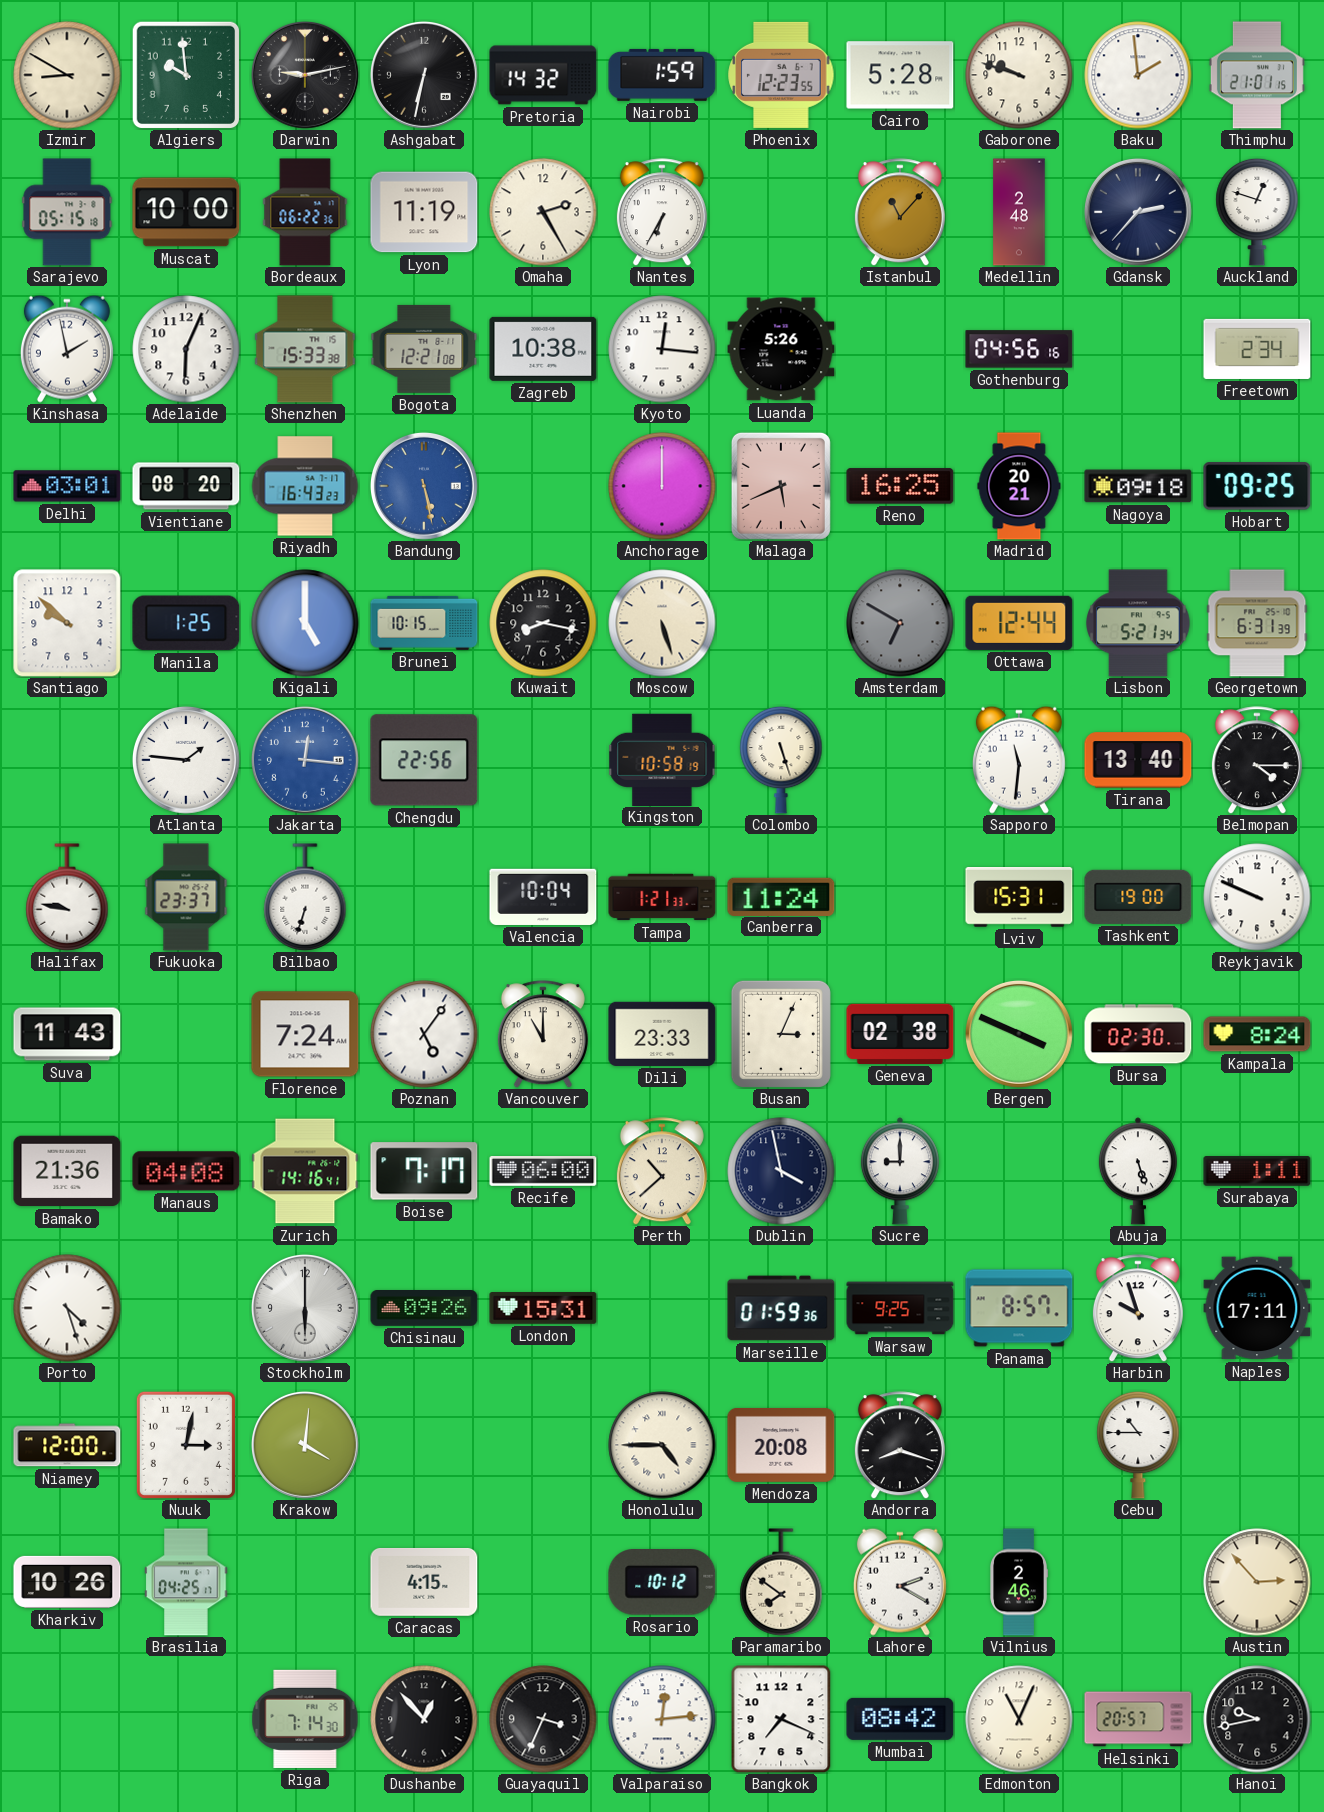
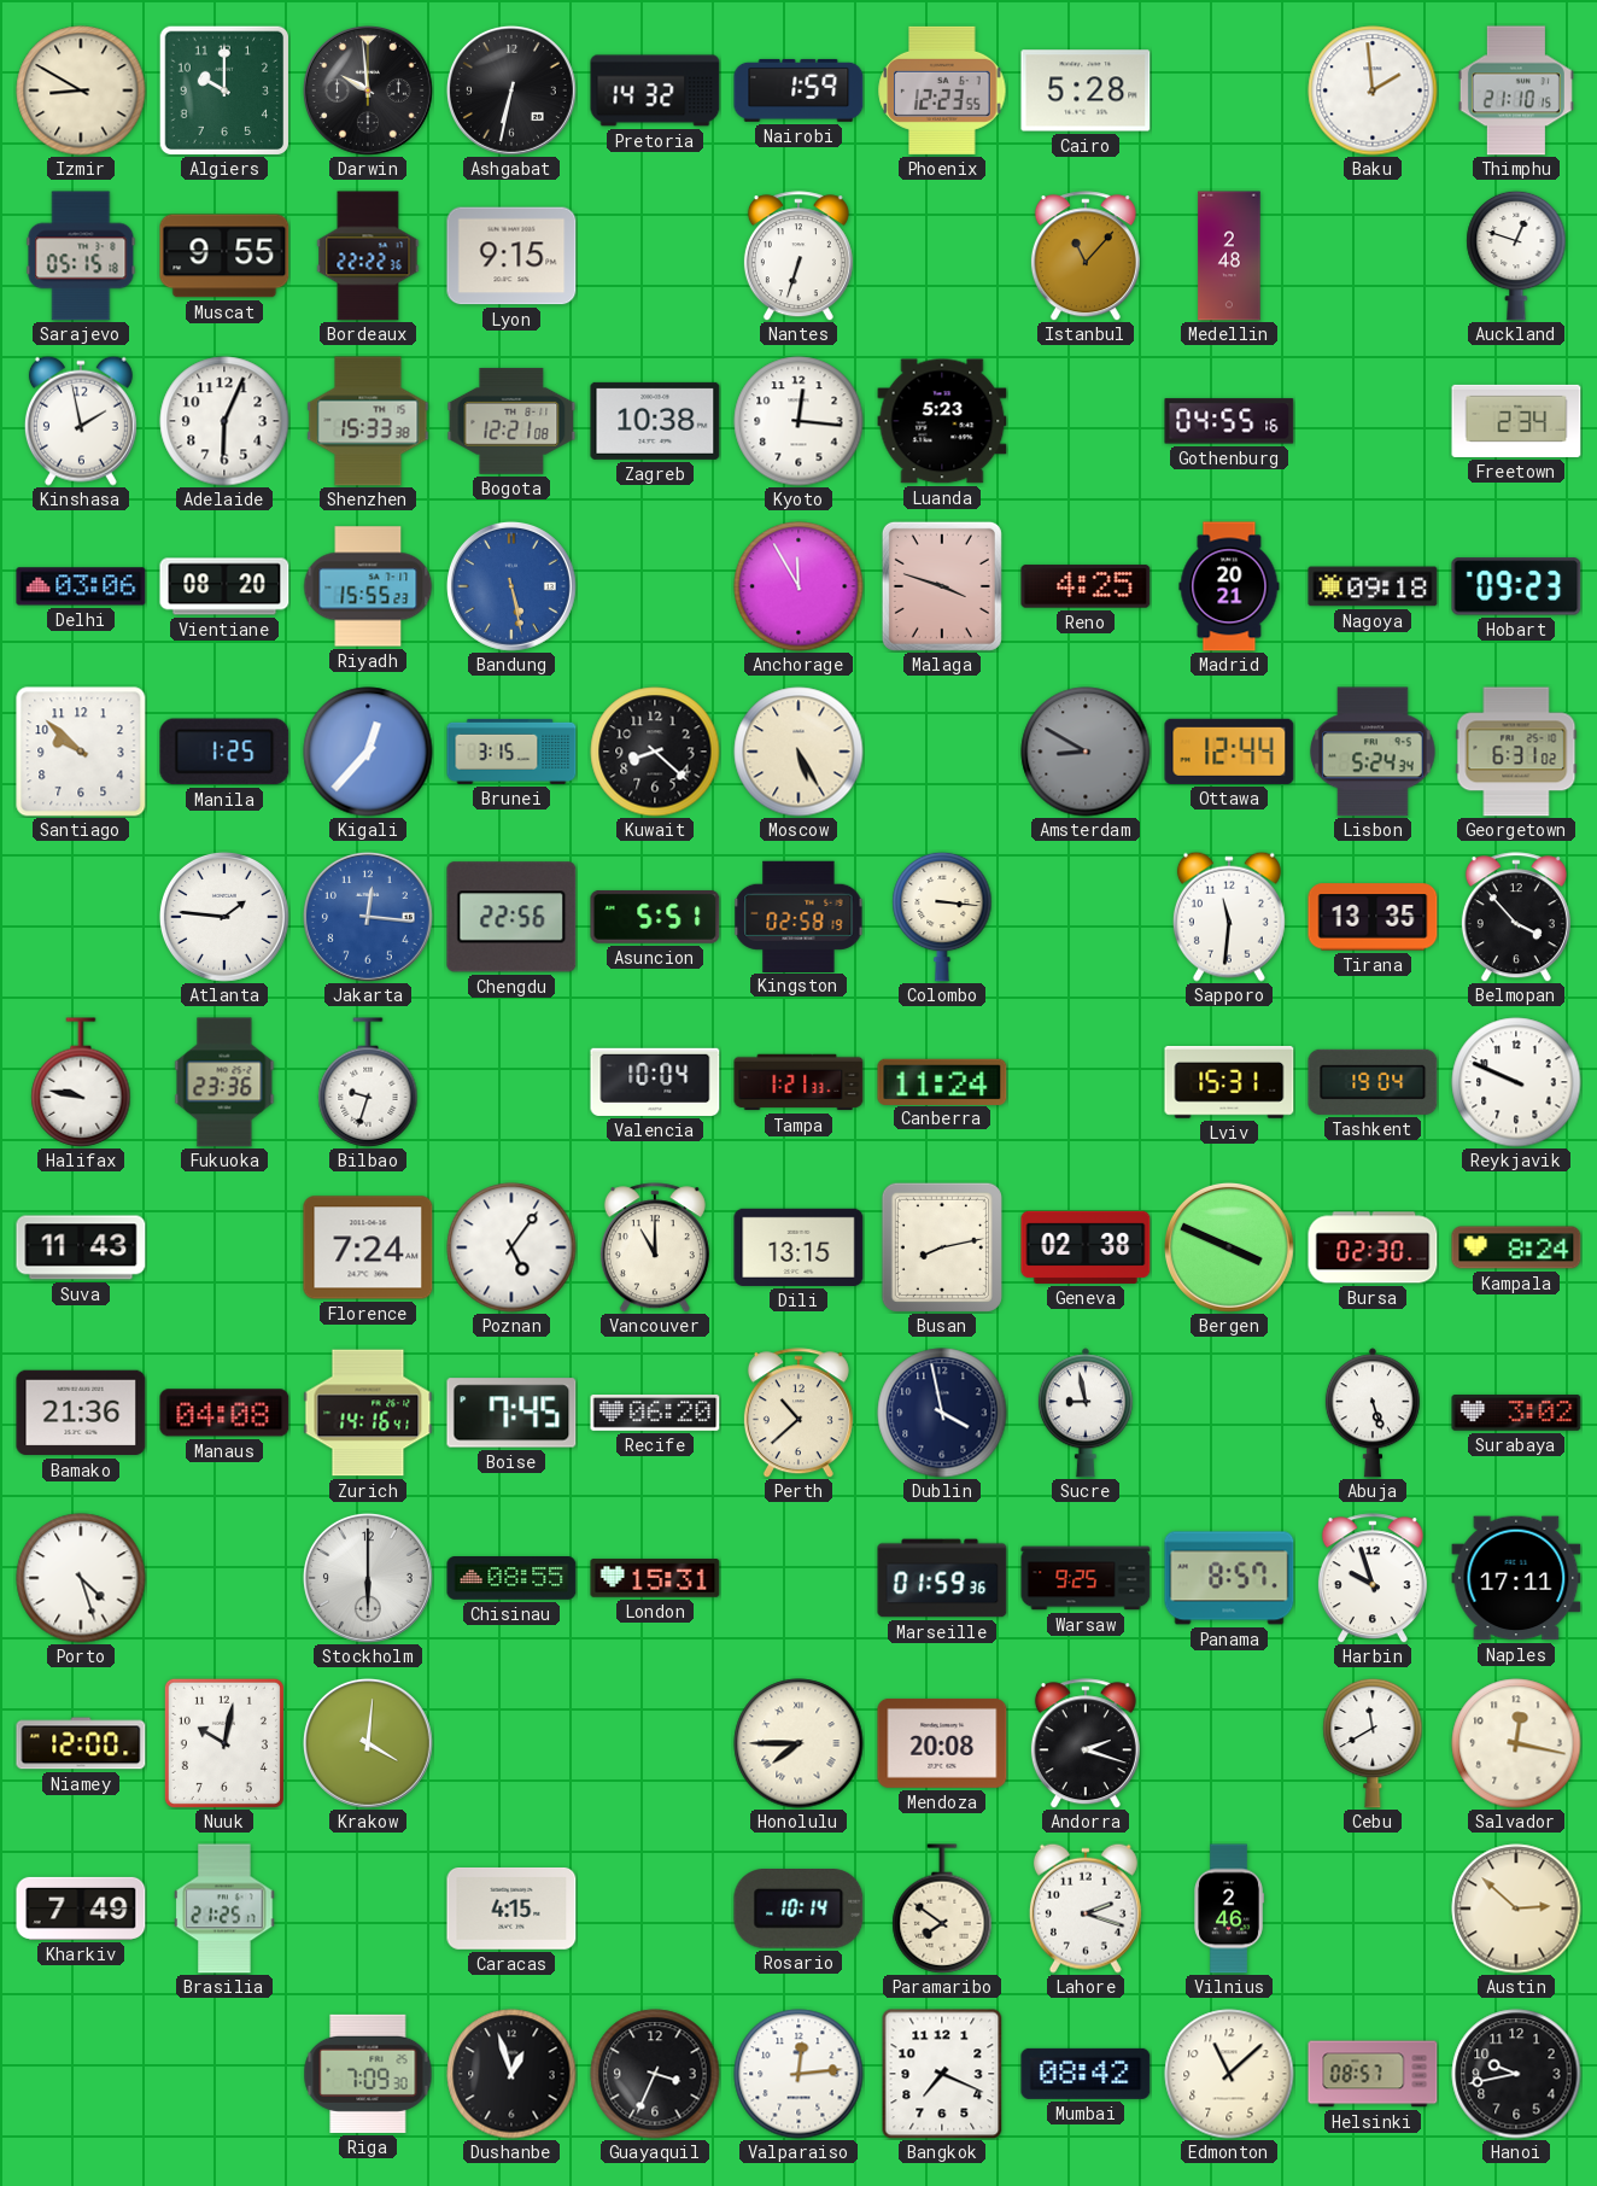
Algiers: 9:59 -> 10:00 (223, 89)
Darwin: 9:13 -> 9:59 (368, 90)
Gaborone: 9:48 -> none (1019, 75)
Thimphu: 21:01 -> 21:10 (1516, 90)
Muscat: 10:00 -> 9:55 (224, 256)
Bordeaux: 06:22 -> 22:22 (368, 256)
Lyon: 11:19 -> 9:15 (511, 256)
Omaha: 2:25 -> none (543, 212)
Nantes: 6:35 -> 6:33 (799, 256)
Gdansk: 2:37 -> none (1138, 212)
Luanda: 5:26 -> 5:23 (942, 421)
Gothenburg: 04:56 -> 04:55 (1229, 421)
Delhi: 03:01 -> 03:06 (81, 586)
Riyadh: 16:43 -> 15:55 (368, 586)
Anchorage: 12:00 -> 11:55 (799, 586)
Malaga: 5:41 -> 3:48 (942, 586)
Reno: 16:25 -> 4:25 (1086, 586)
Hobart: 09:25 -> 09:23 (1516, 586)
Kigali: 5:00 -> 12:37 (368, 752)
Brunei: 10:15 -> 3:15 (511, 752)
Kuwait: 8:17 -> 8:22 (655, 752)
Moscow: 5:27 -> 5:25 (799, 752)
Amsterdam: 6:50 -> 8:50 (1086, 752)
Lisbon: 5:21 -> 5:24 (1373, 752)
Georgetown: 6:31:39 -> 6:31:02 (1516, 752)
Asuncion: none -> 5:51 (655, 917)
Kingston: 10:58 -> 02:58 (799, 916)
Colombo: 5:27 -> 3:16 (942, 917)
Tirana: 13:40 -> 13:35 (1373, 917)
Belmopan: 4:15 -> 3:53 (1516, 917)
Fukuoka: 23:37 -> 23:36 (224, 1082)
Bilbao: 6:33 -> 9:33 (368, 1082)
Tashkent: 19:00 -> 19:04 (1373, 1082)
Dili: 23:33 -> 13:15 (799, 1247)
Busan: 3:04 -> 8:13 (942, 1247)
Boise: 7:17 -> 7:45 (511, 1413)
Recife: 06:00 -> 06:20 (655, 1414)
Sucre: 9:00 -> 8:58 (1086, 1413)
Surabaya: 1:11 -> 3:02 (1516, 1414)
Chisinau: 09:26 -> 08:55 (511, 1579)
Nuuk: 3:02 -> 10:02 (224, 1743)
Honolulu: 4:45 -> 7:45 (799, 1743)
Andorra: 8:18 -> 2:18 (1086, 1743)
Cebu: 10:45 -> 11:40 (1373, 1743)
Salvador: none -> 12:17 (1516, 1743)
Kharkiv: 10:26 -> 7:49 (81, 1909)
Brasilia: 04:25 -> 21:25 (224, 1909)
Rosario: 10:12 -> 10:14 (799, 1910)
Lahore: 2:20 -> 2:18 (1086, 1909)
Austin: 2:53 -> 2:52 (1516, 1909)
Riga: 7:14 -> 7:09 (368, 2074)
Dushanbe: 12:53 -> 12:57 (511, 2074)
Edmonton: 11:04 -> 11:08 (1229, 2074)
Helsinki: 20:57 -> 08:57 (1373, 2074)
